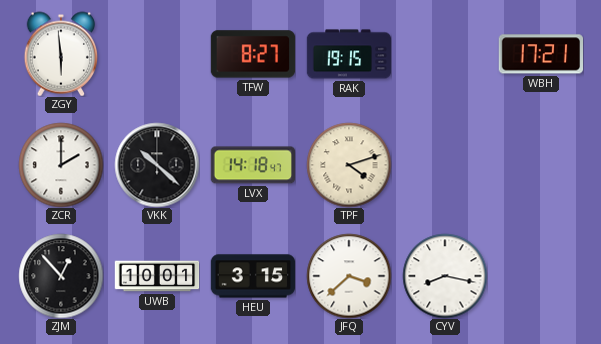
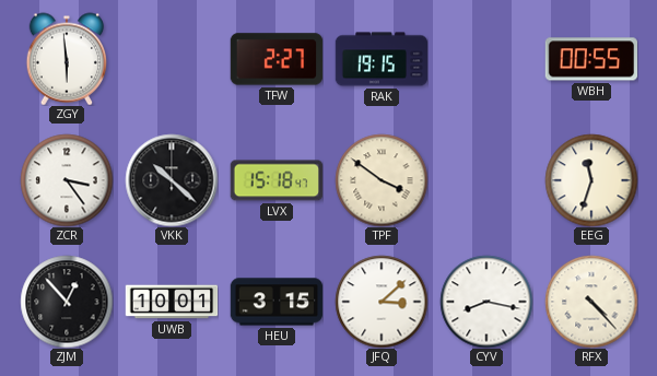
TFW: 8:27 -> 2:27 (277, 59)
WBH: 17:21 -> 00:55 (591, 59)
ZCR: 2:00 -> 3:24 (67, 180)
LVX: 14:18 -> 15:18 (275, 180)
TPF: 4:12 -> 3:51 (382, 180)
EEG: none -> 11:33 (591, 180)
JFQ: 3:38 -> 3:08 (382, 302)
RFX: none -> 4:23 (591, 302)
